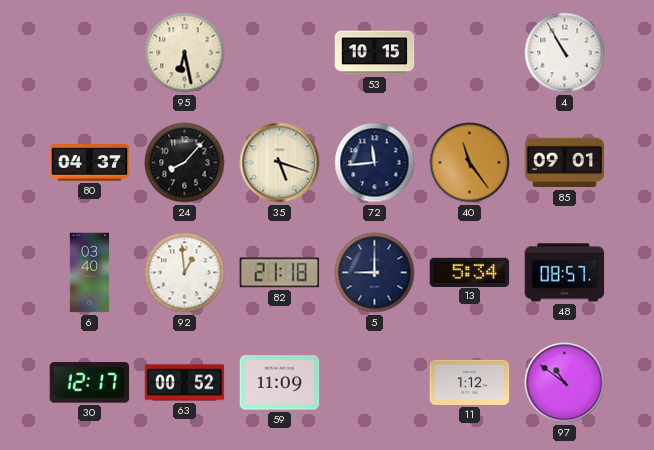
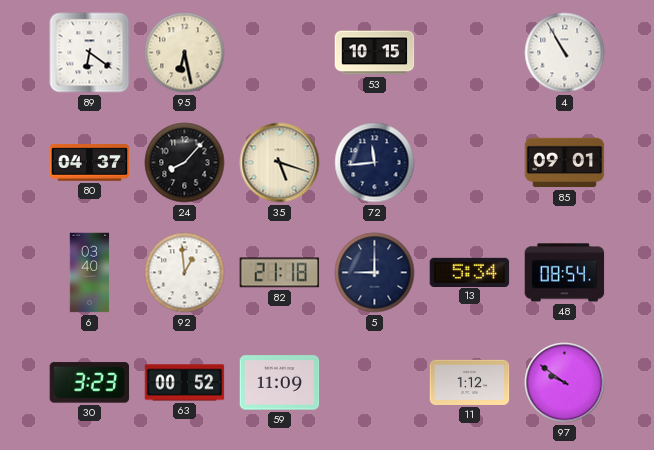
89: none -> 6:21 (90, 53)
40: 11:24 -> none (470, 163)
48: 08:57 -> 08:54 (565, 273)
30: 12:17 -> 3:23 (90, 383)
97: 10:51 -> 9:51 (565, 383)
